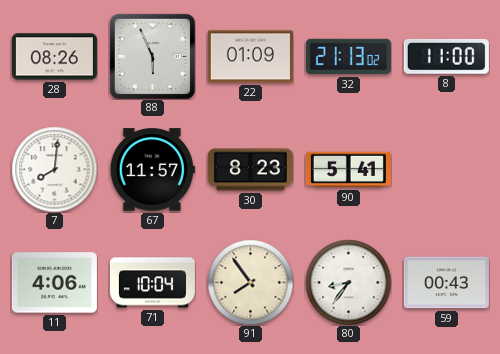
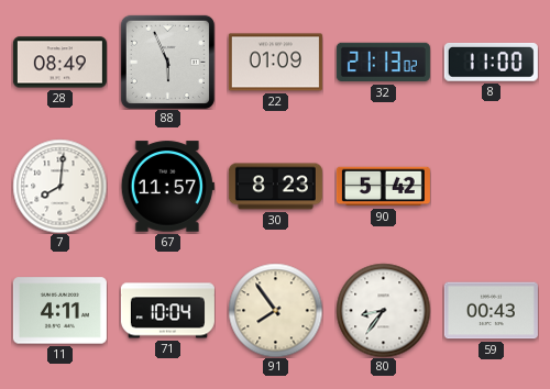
28: 08:26 -> 08:49 (59, 63)
90: 5:41 -> 5:42 (383, 187)
11: 4:06 -> 4:11 (59, 311)
